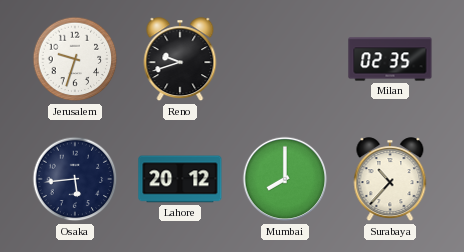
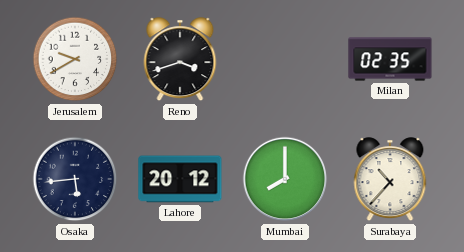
Jerusalem: 9:33 -> 9:40 (75, 59)
Reno: 9:42 -> 3:42 (180, 60)
